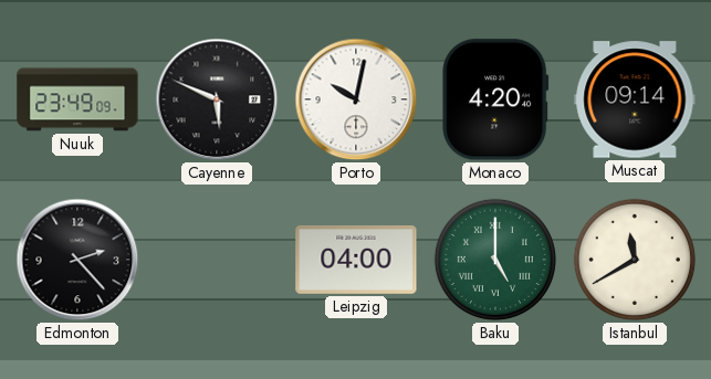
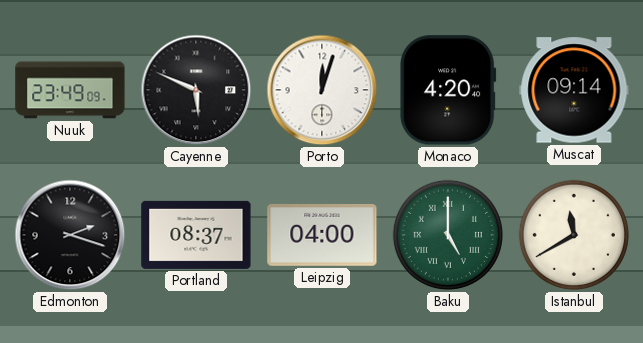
Porto: 10:02 -> 12:03 (322, 90)
Edmonton: 2:23 -> 2:18 (70, 235)
Portland: none -> 08:37 (196, 235)
